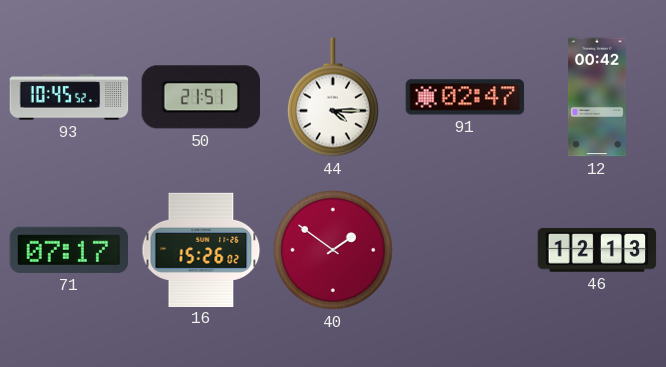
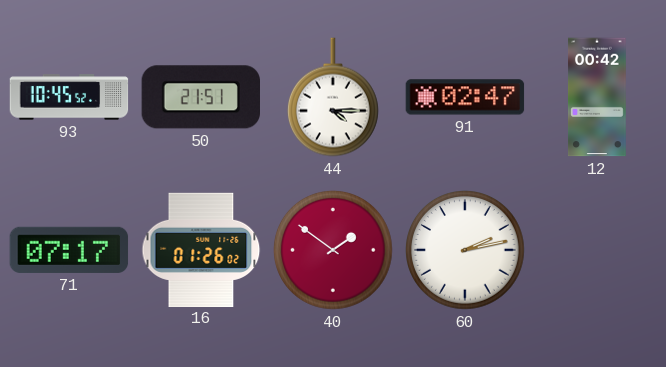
16: 15:26 -> 01:26 (201, 249)
60: none -> 2:13 (466, 251)
46: 12:13 -> none (597, 250)
